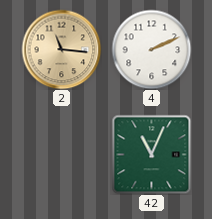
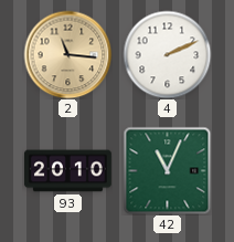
93: none -> 20:10 (68, 171)
